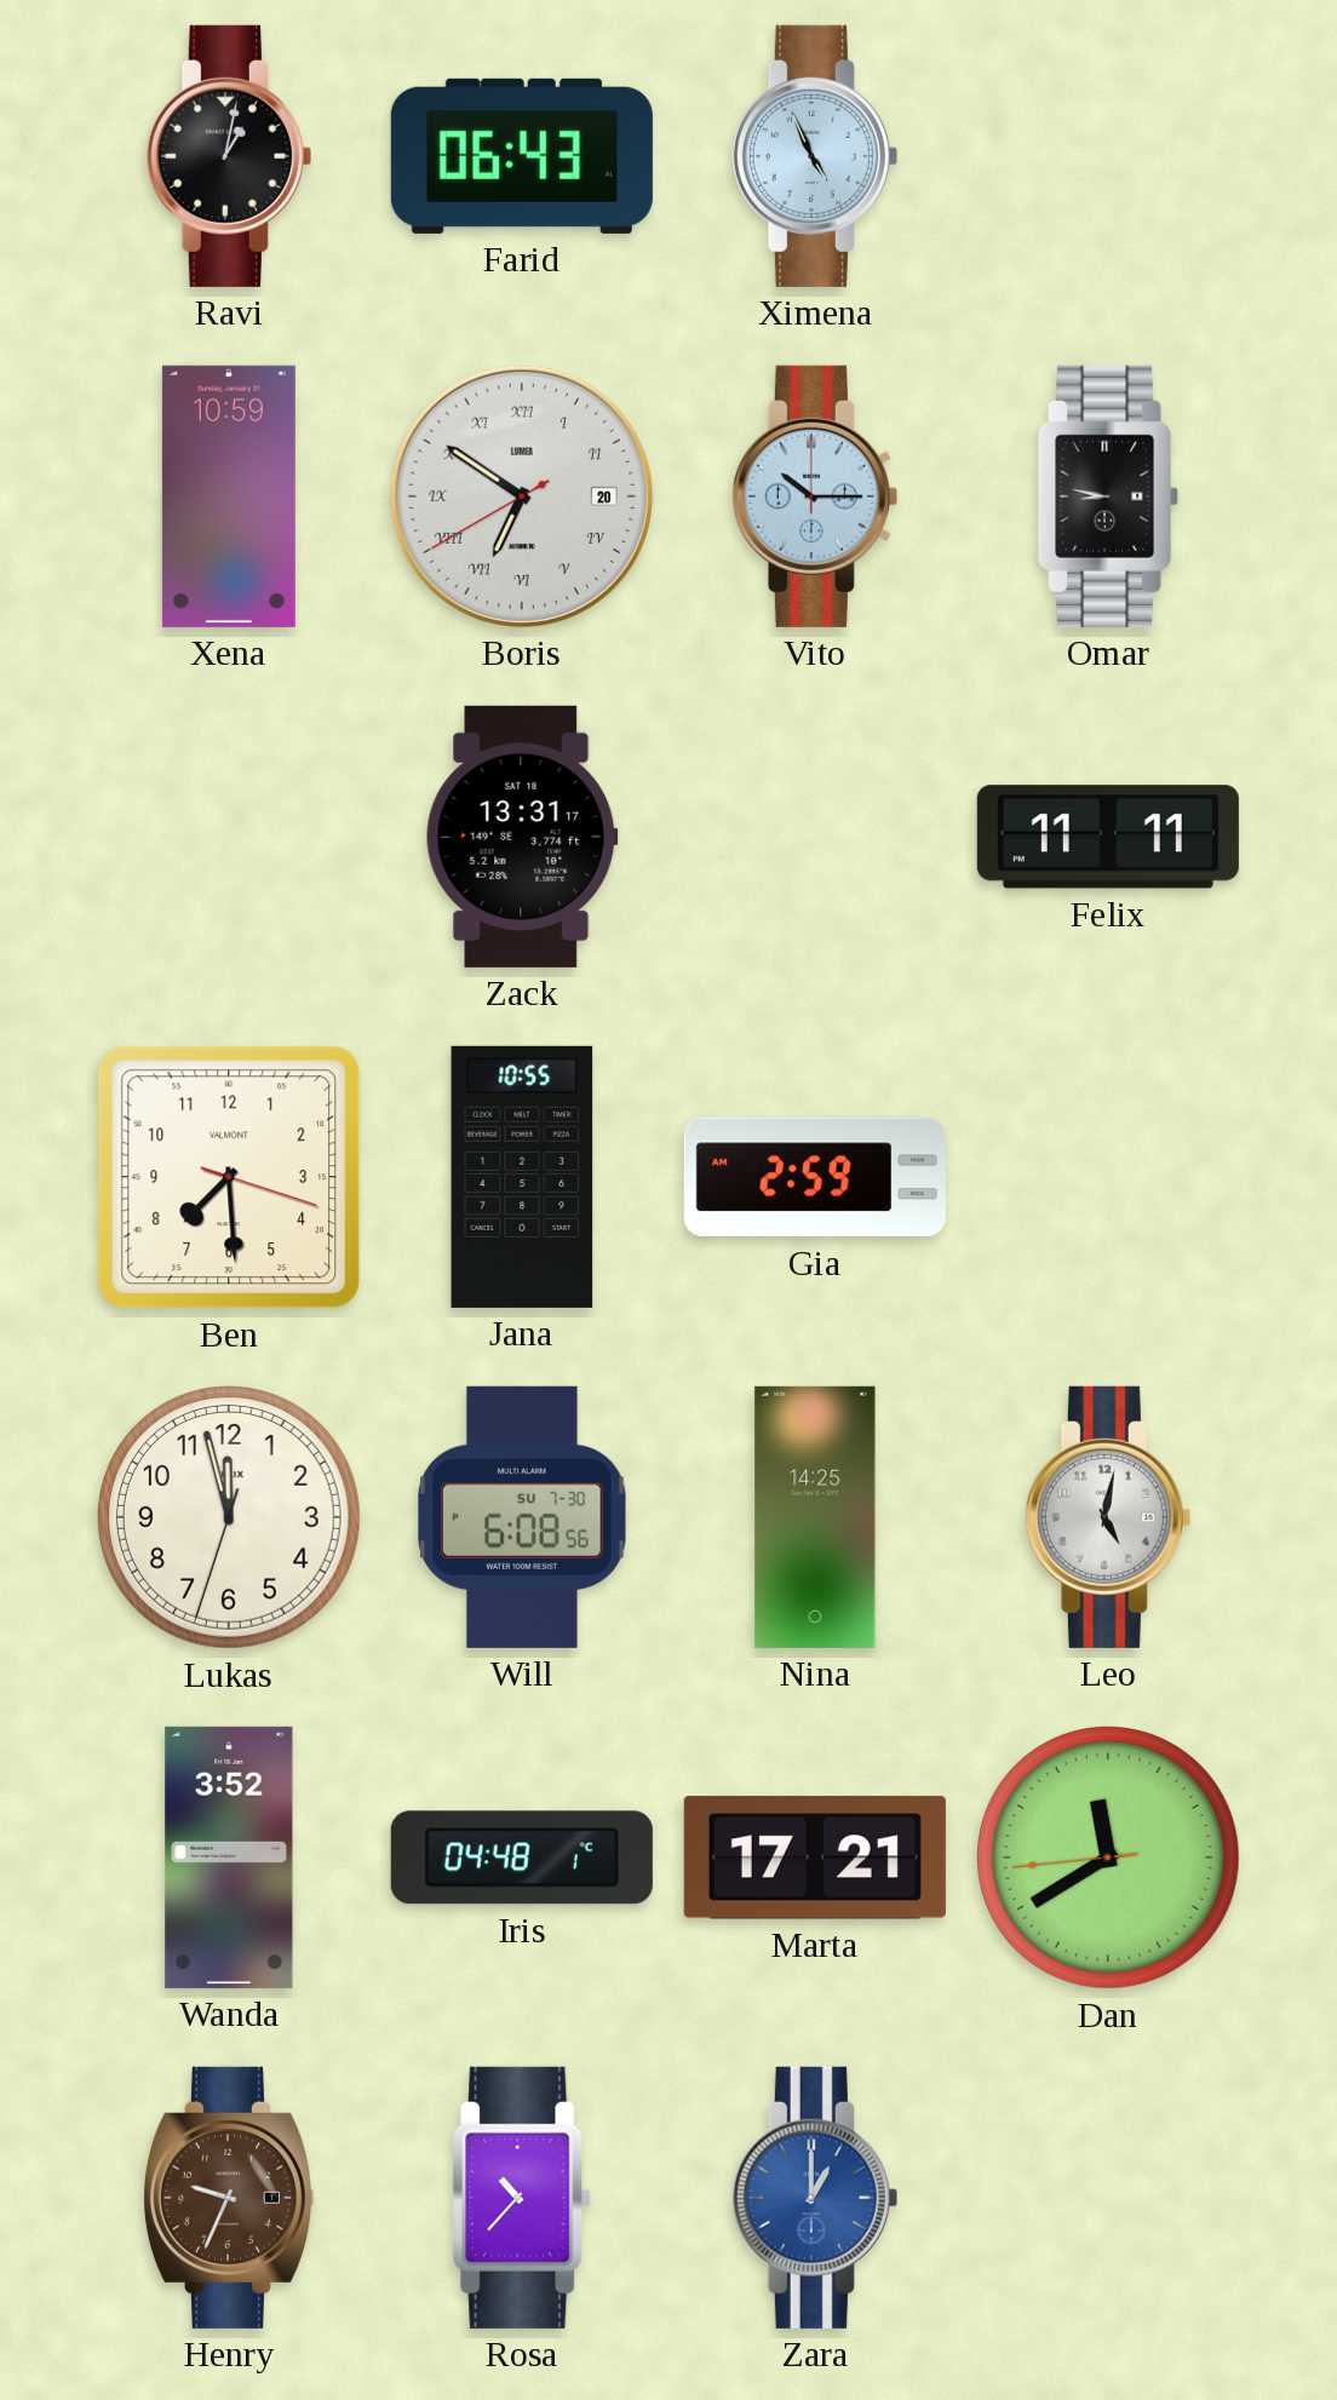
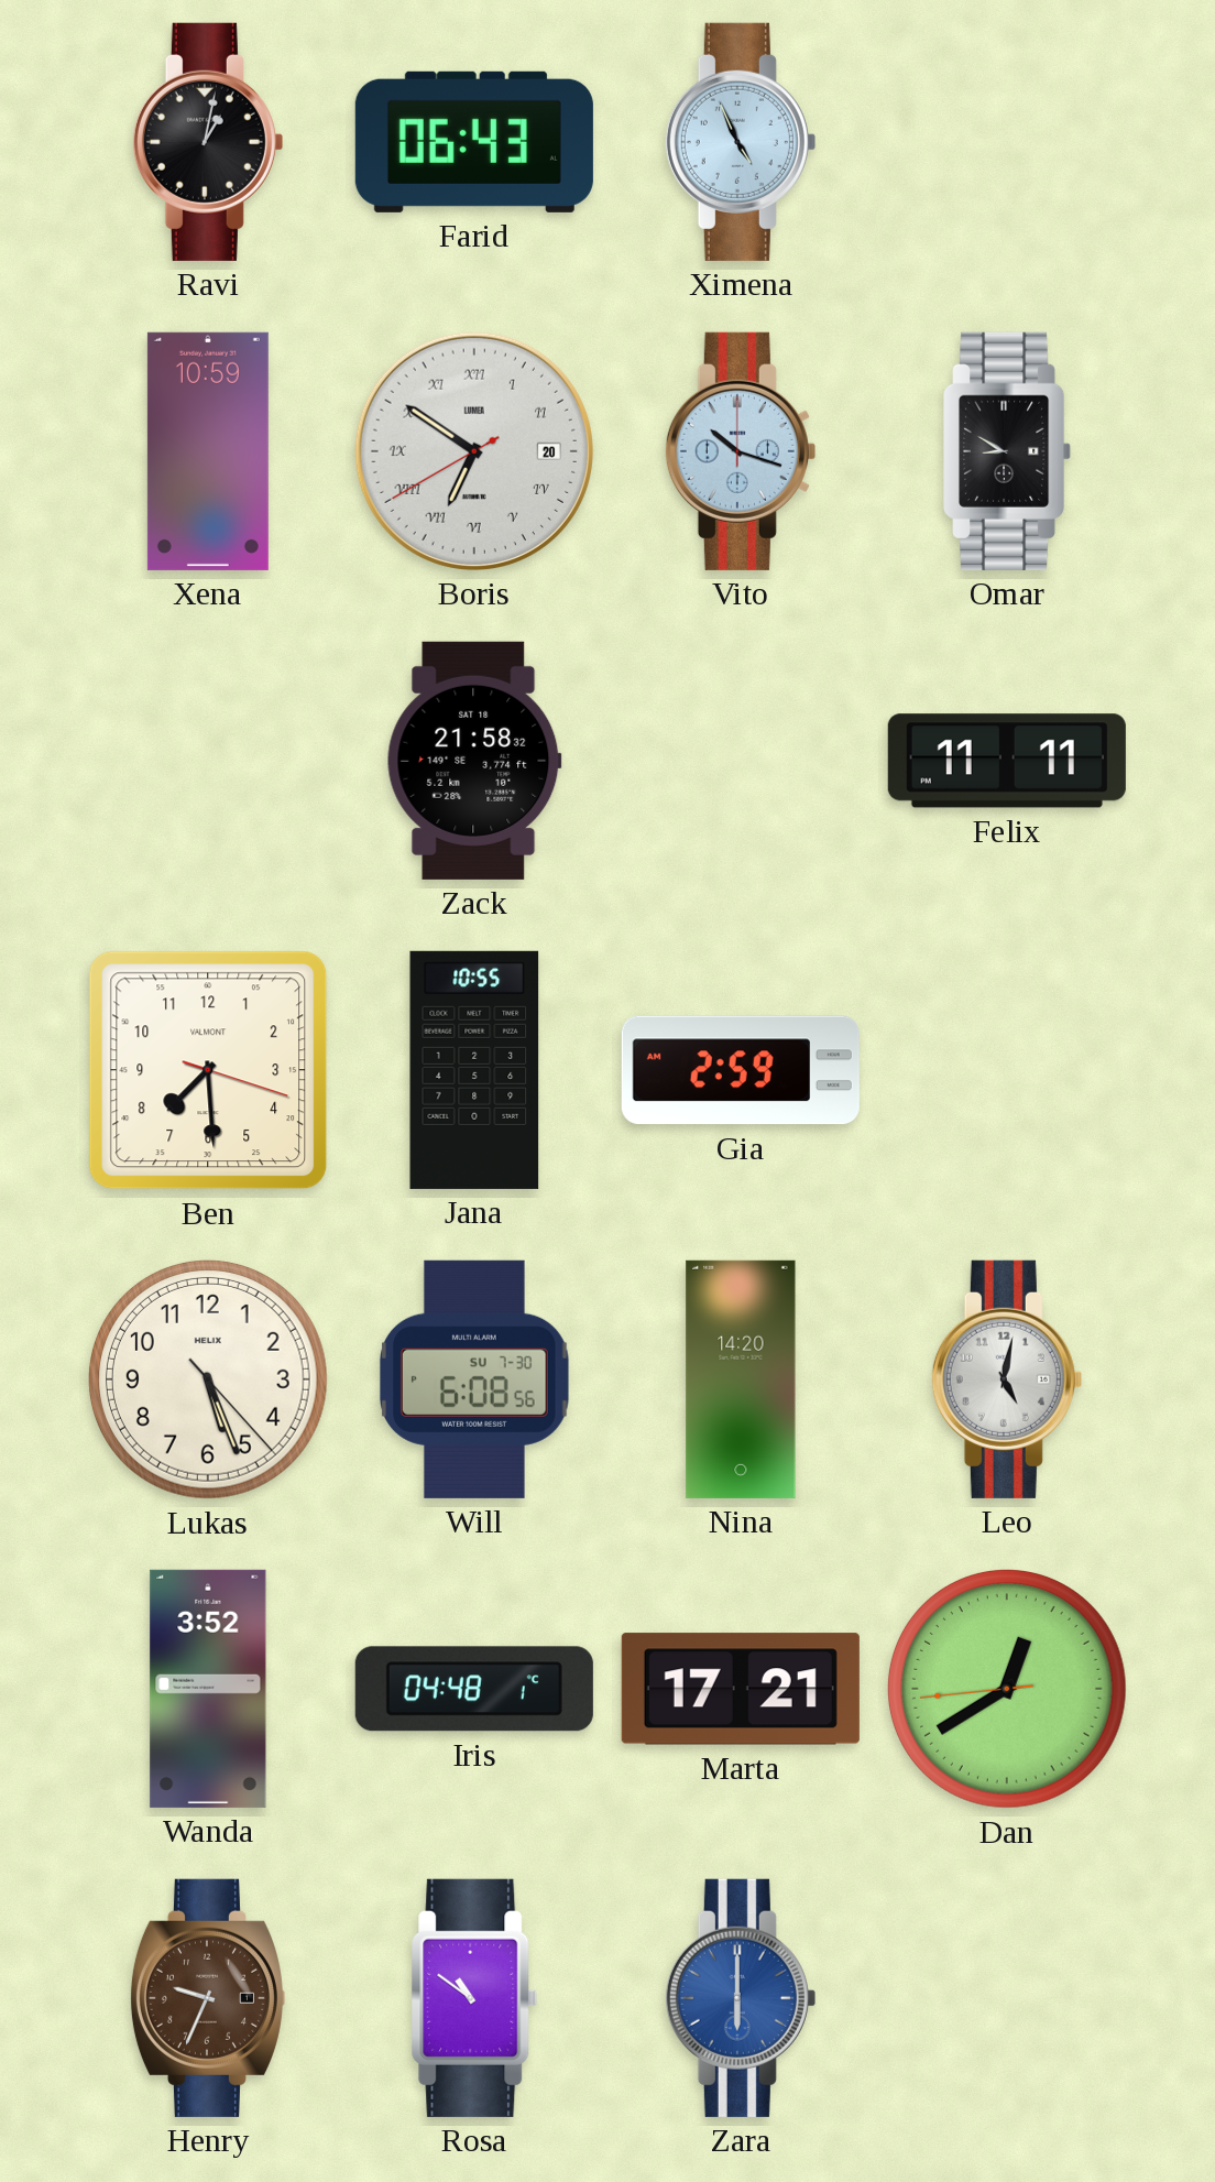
Vito: 10:15 -> 10:18 (741, 451)
Omar: 8:47 -> 8:50 (1008, 451)
Zack: 13:31 -> 21:58 (474, 761)
Lukas: 11:57 -> 5:26 (209, 1381)
Nina: 14:25 -> 14:20 (741, 1379)
Dan: 11:39 -> 12:39 (1008, 1690)
Rosa: 10:37 -> 10:51 (474, 1998)
Zara: 1:00 -> 6:00 (741, 1998)
